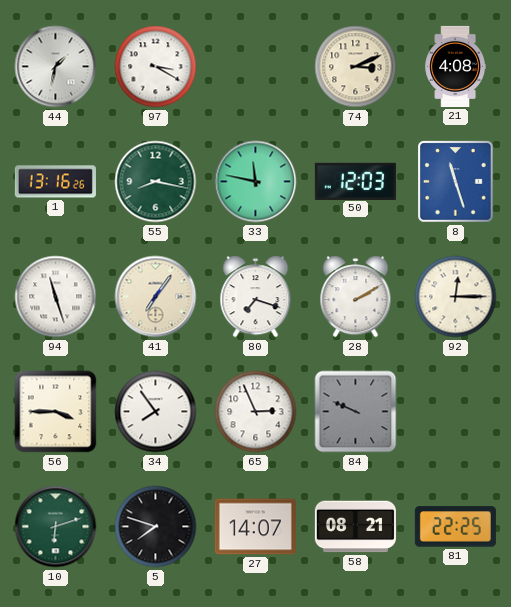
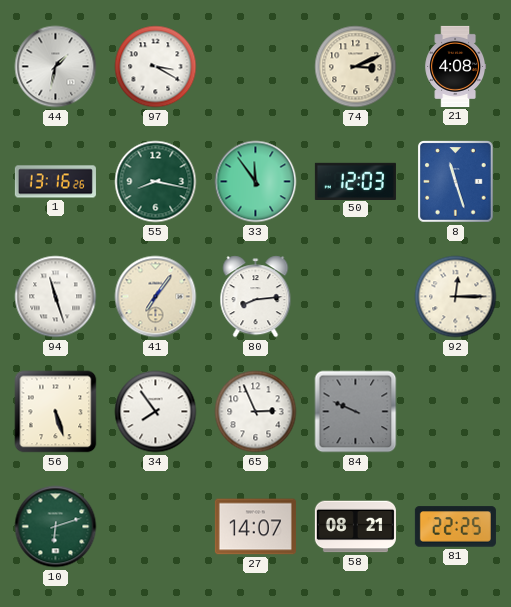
33: 11:47 -> 11:54 (256, 182)
80: 7:18 -> 8:14 (256, 297)
28: 2:10 -> none (356, 297)
56: 3:45 -> 5:27 (56, 412)
5: 7:48 -> none (156, 527)
